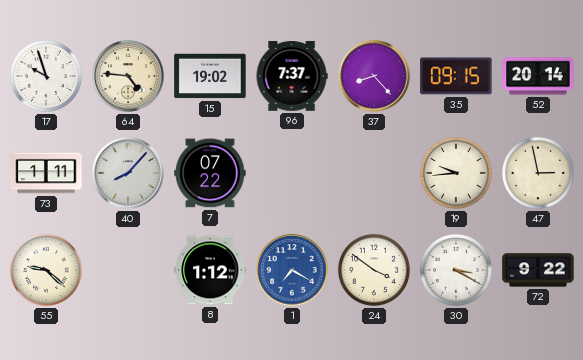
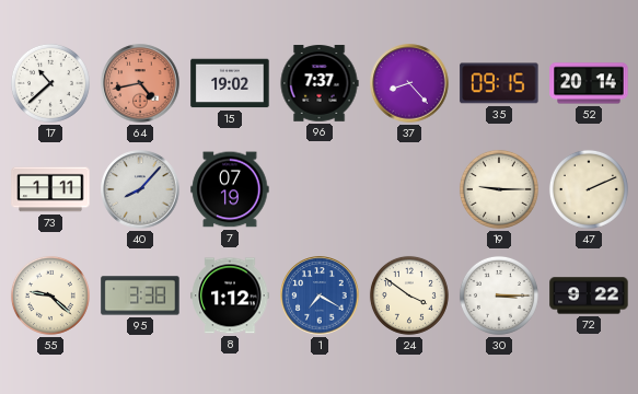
17: 9:57 -> 10:38 (50, 83)
64: 4:46 -> 4:43 (140, 83)
64 dial: cream -> salmon (140, 83)
7: 07:22 -> 07:19 (230, 189)
19: 9:44 -> 9:15 (499, 189)
47: 2:58 -> 2:11 (589, 189)
95: none -> 3:38 (140, 296)
30: 3:20 -> 3:15 (499, 296)
